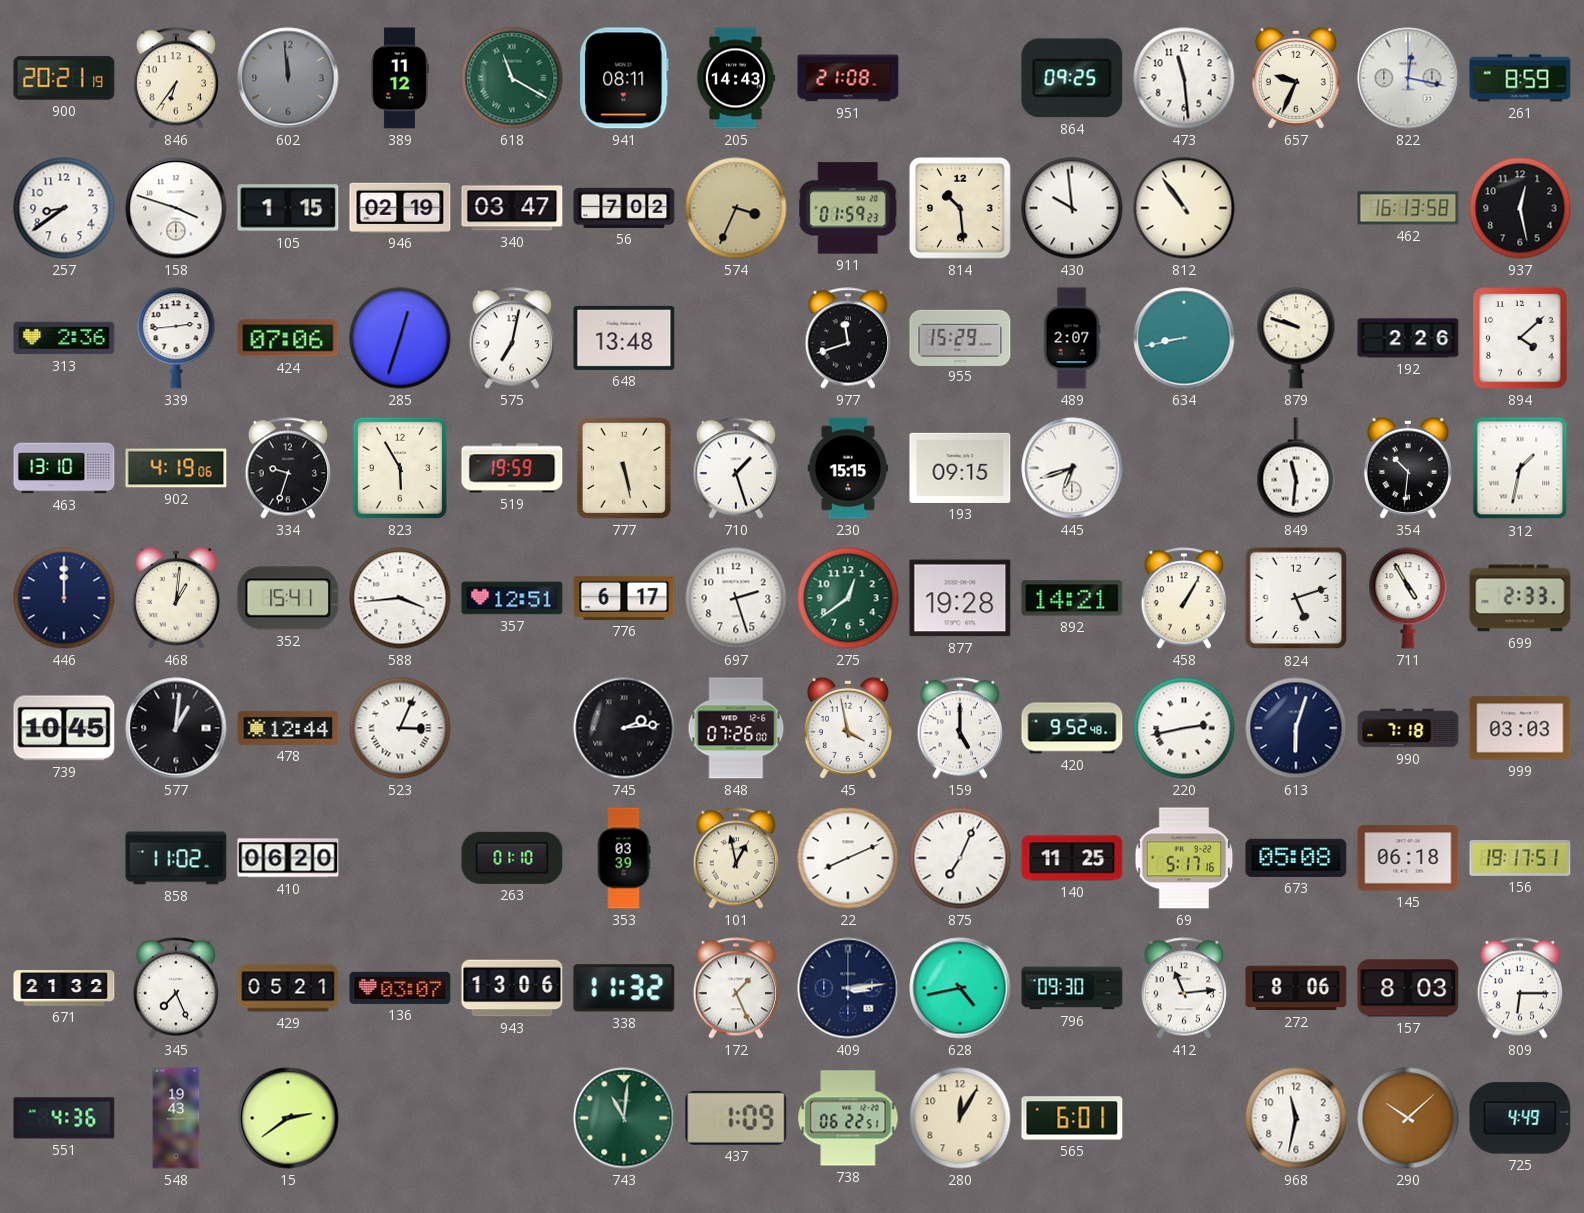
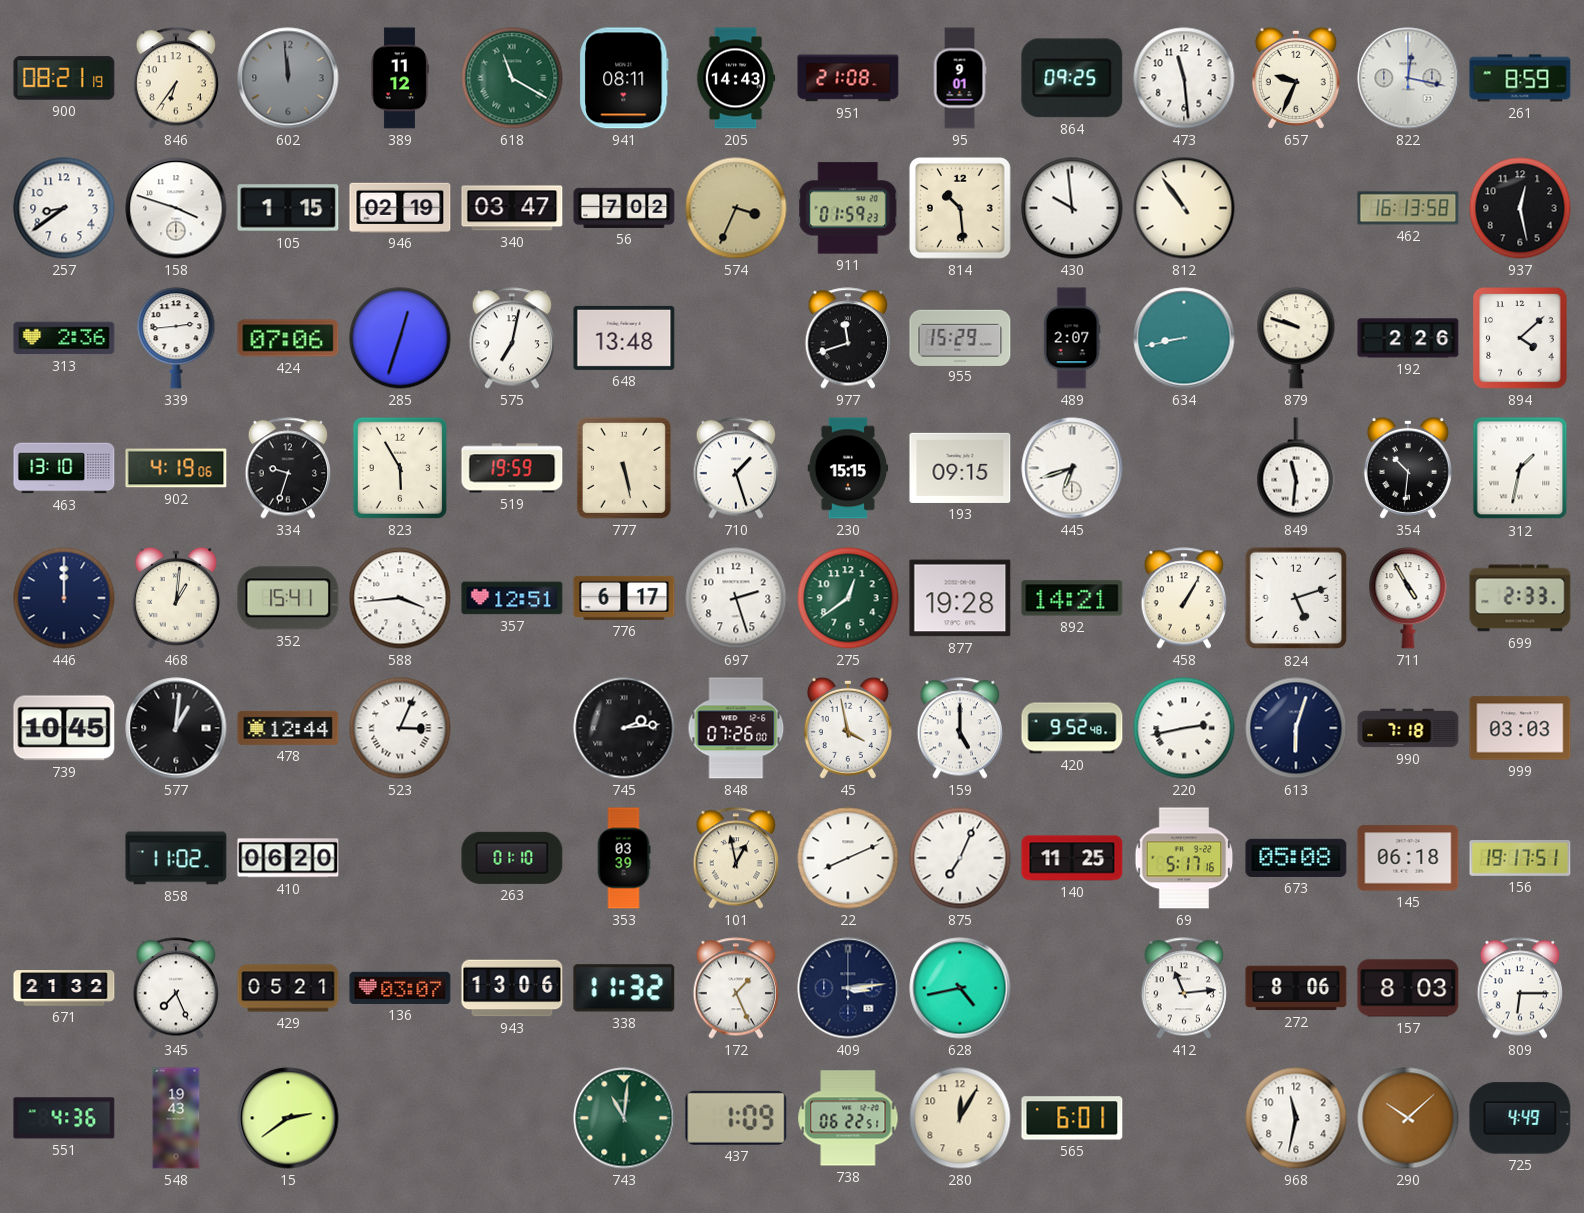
900: 20:21 -> 08:21 (64, 78)
95: none -> 9:01 (960, 78)
796: 09:30 -> none (1072, 988)
